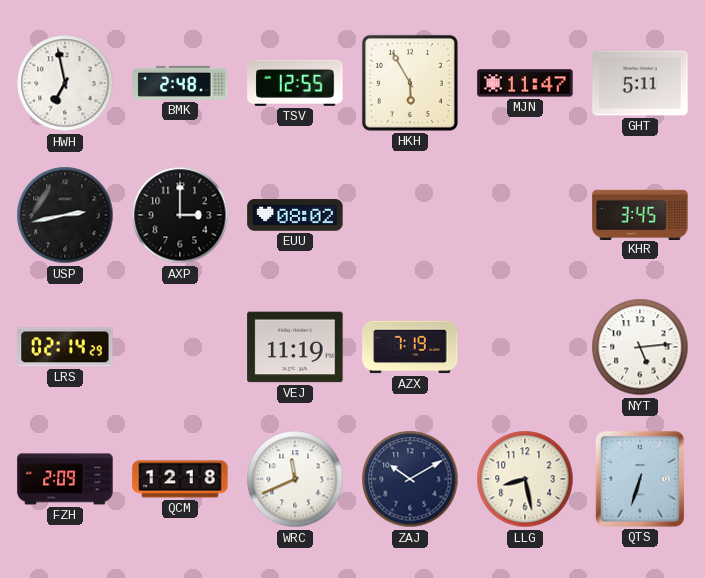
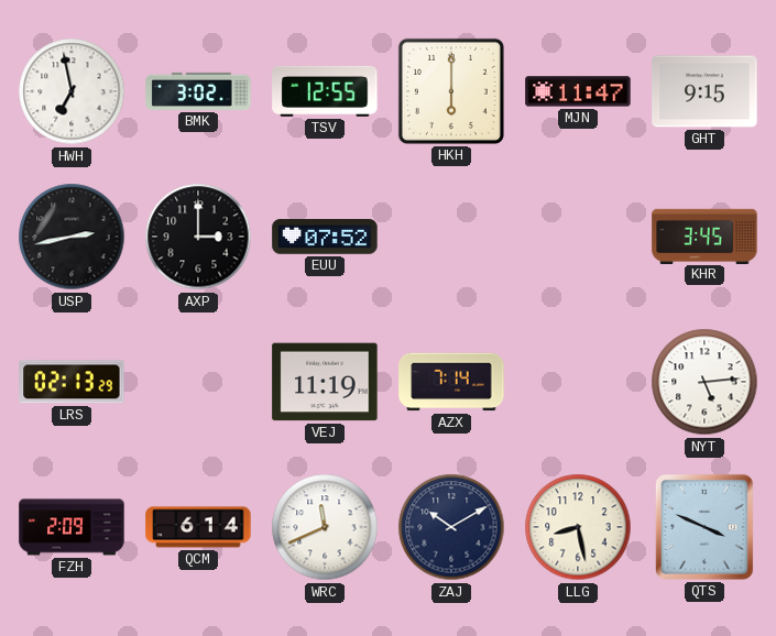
BMK: 2:48 -> 3:02 (198, 91)
HKH: 5:55 -> 6:00 (451, 91)
GHT: 5:11 -> 9:15 (704, 91)
EUU: 08:02 -> 07:52 (325, 237)
LRS: 02:14 -> 02:13 (72, 382)
AZX: 7:19 -> 7:14 (451, 382)
QCM: 12:18 -> 6:14 (198, 527)
QTS: 6:33 -> 3:49 (704, 527)
